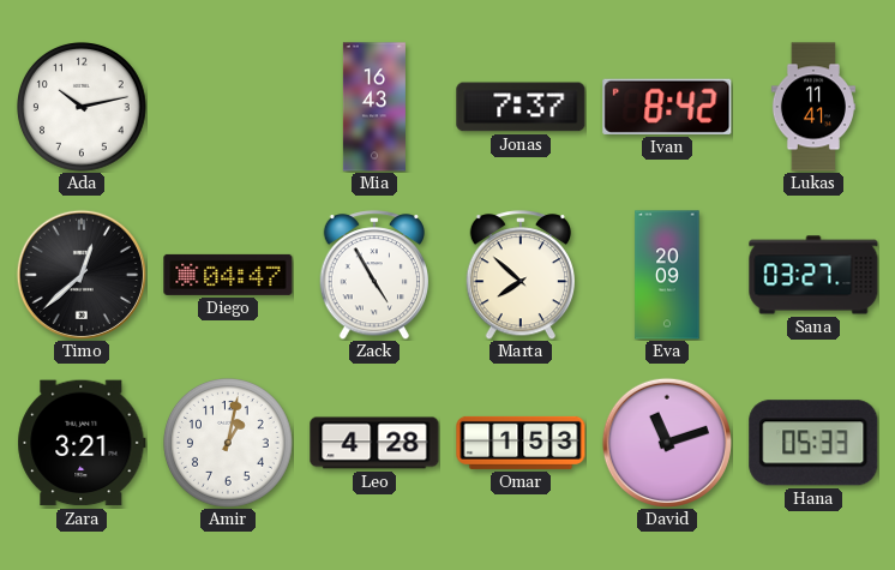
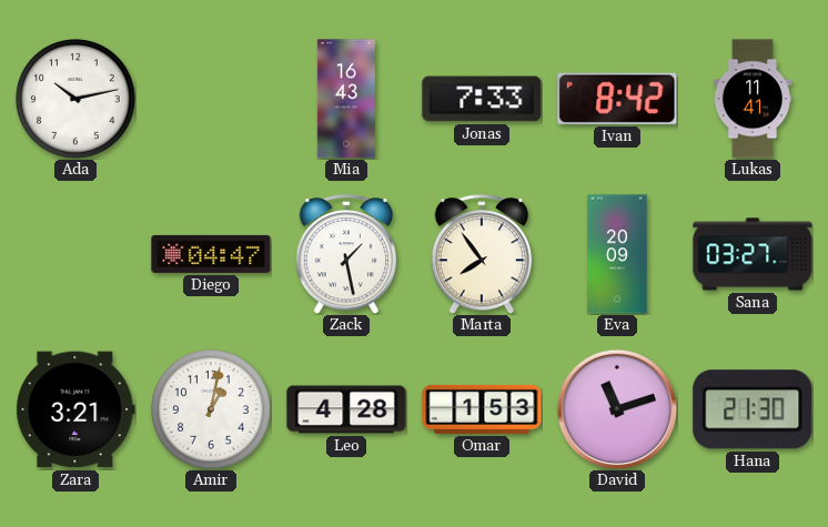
Jonas: 7:37 -> 7:33 (482, 99)
Timo: 12:38 -> none (82, 275)
Zack: 4:55 -> 1:28 (345, 254)
Marta: 7:52 -> 7:54 (481, 254)
Hana: 05:33 -> 21:30 (753, 409)
